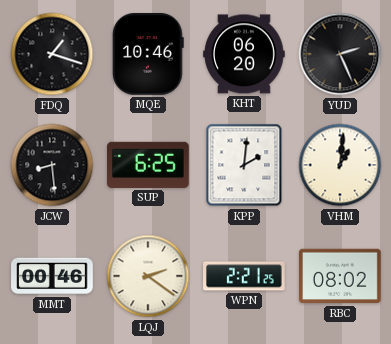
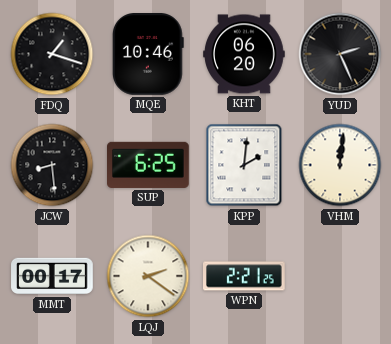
VHM: 1:01 -> 12:01 (340, 165)
MMT: 00:46 -> 00:17 (52, 276)
RBC: 08:02 -> none (340, 276)
